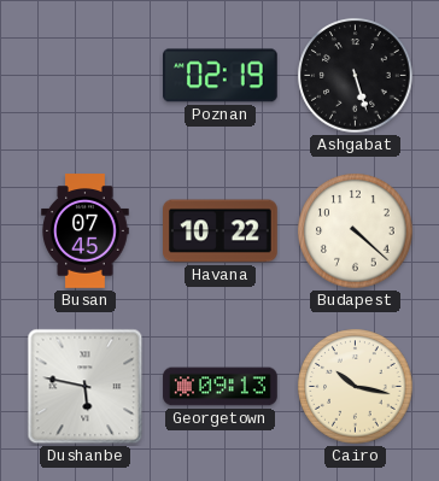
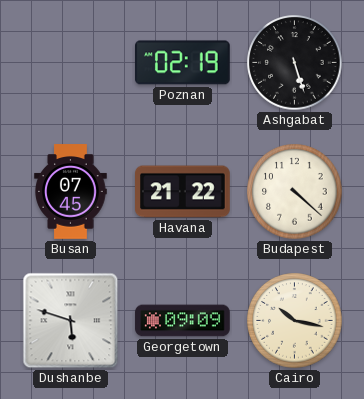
Havana: 10:22 -> 21:22 (183, 192)
Dushanbe: 5:47 -> 5:48 (71, 321)
Georgetown: 09:13 -> 09:09 (183, 321)
